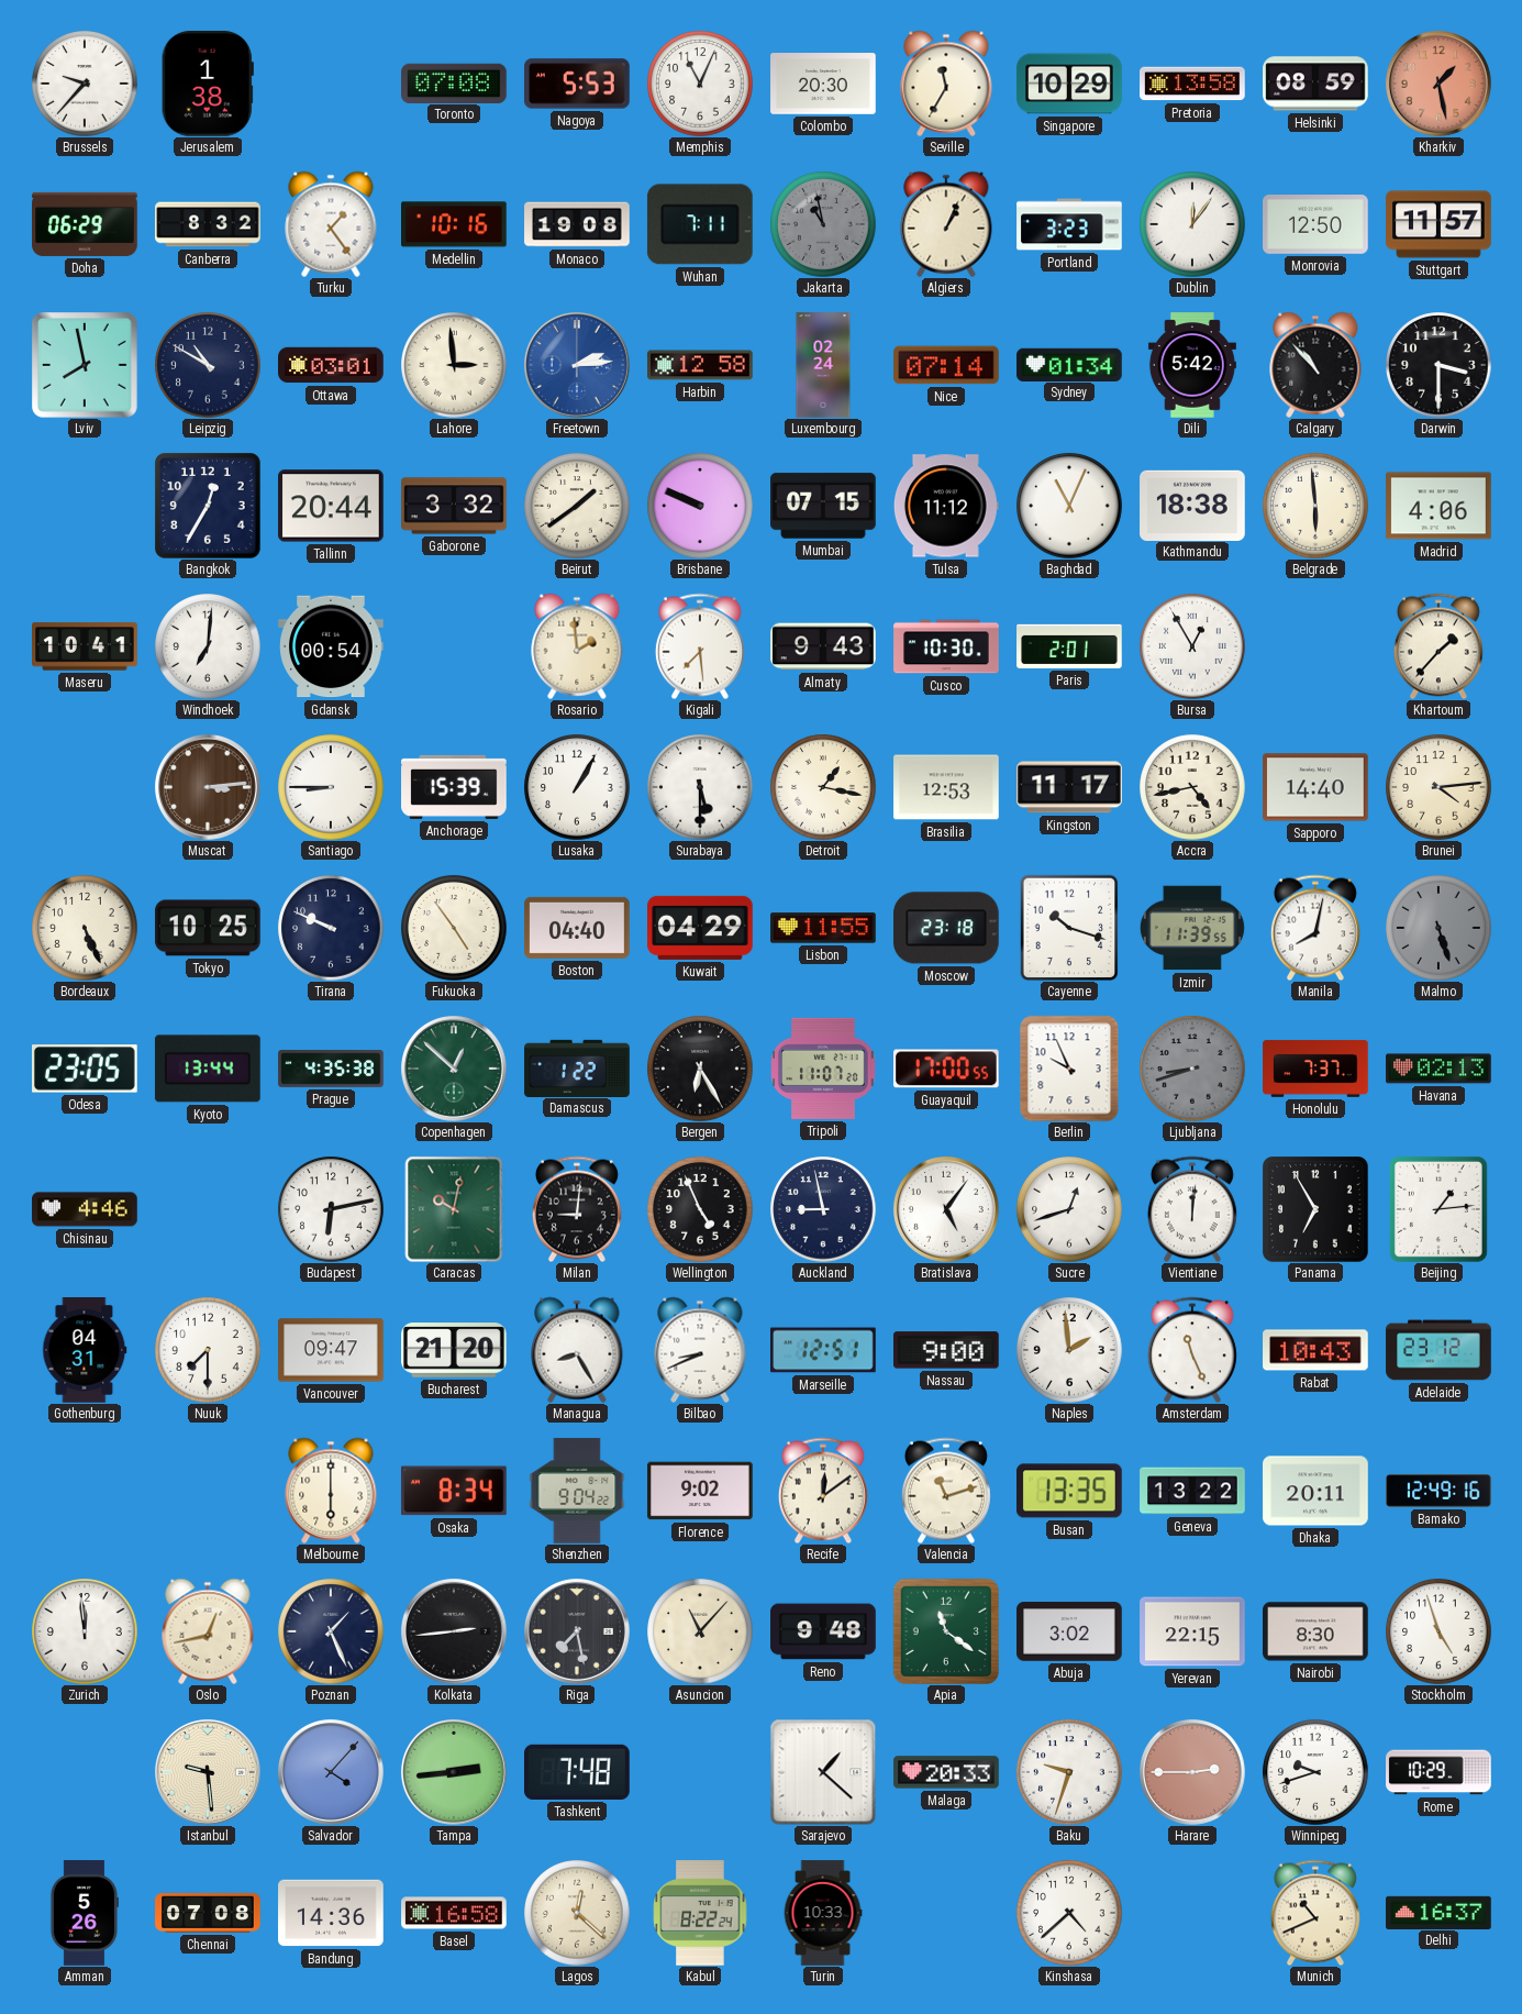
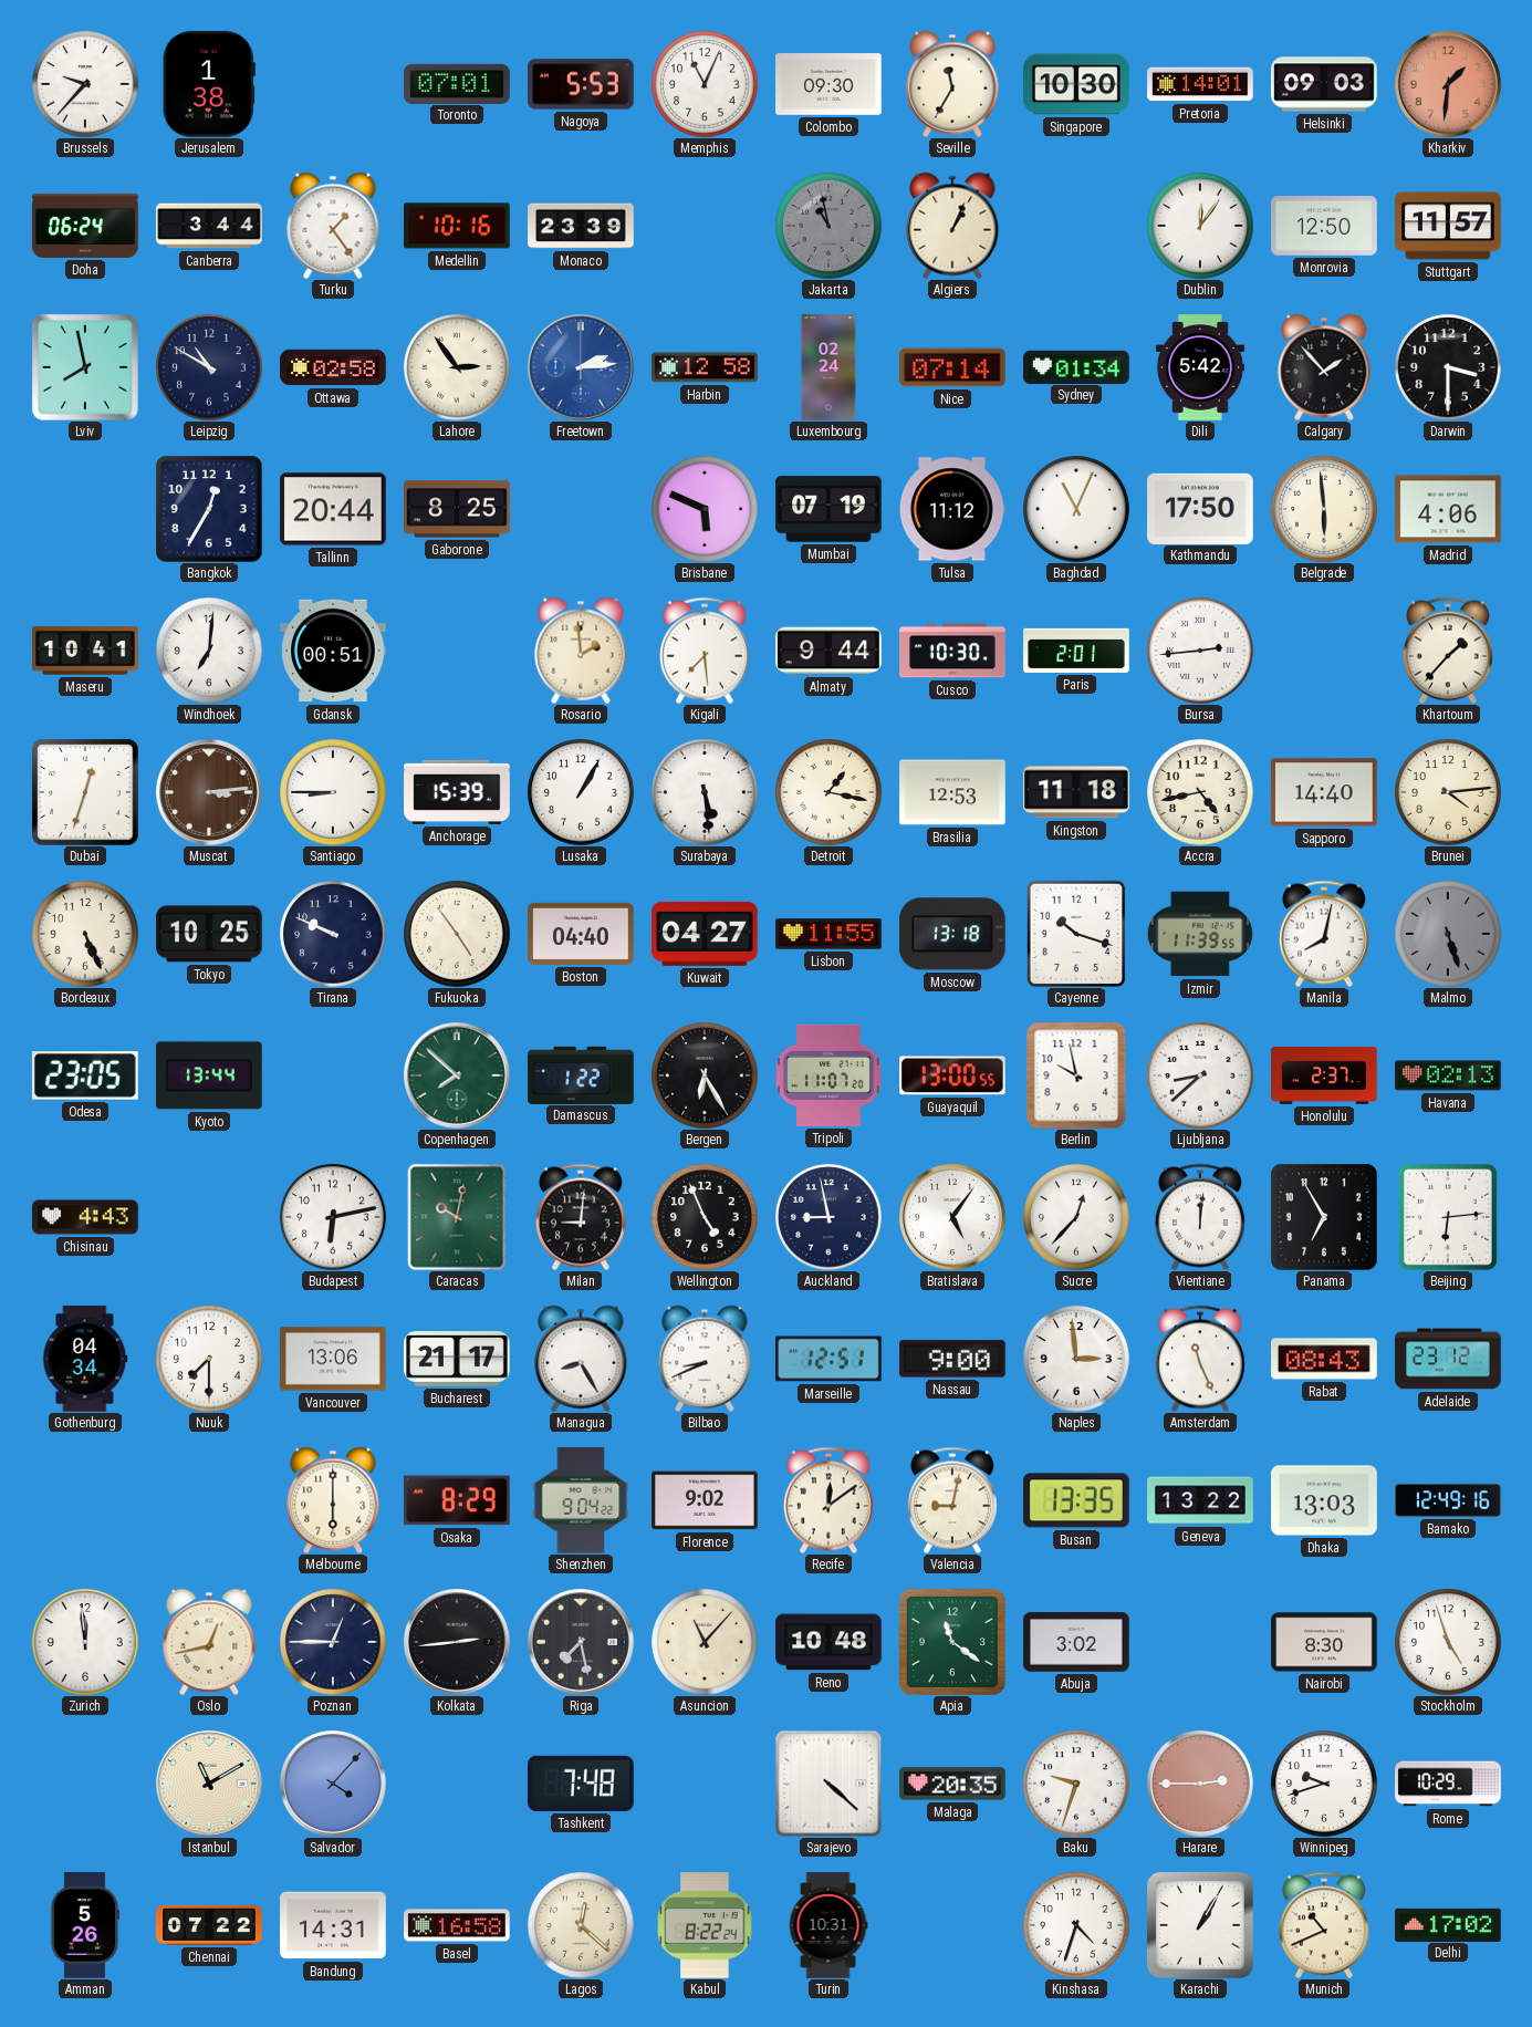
Toronto: 07:08 -> 07:01 (457, 83)
Colombo: 20:30 -> 09:30 (828, 84)
Singapore: 10:29 -> 10:30 (1076, 84)
Pretoria: 13:58 -> 14:01 (1200, 84)
Helsinki: 08:59 -> 09:03 (1324, 84)
Kharkiv: 1:28 -> 1:31 (1448, 84)
Doha: 06:29 -> 06:24 (85, 226)
Canberra: 8:32 -> 3:44 (209, 226)
Monaco: 19:08 -> 23:39 (581, 226)
Wuhan: 7:11 -> none (700, 224)
Portland: 3:23 -> none (1069, 224)
Ottawa: 03:01 -> 02:58 (333, 367)
Lahore: 2:59 -> 2:54 (457, 367)
Calgary: 10:53 -> 1:53 (1324, 367)
Gaborone: 3:32 -> 8:25 (457, 509)
Beirut: 1:39 -> none (577, 506)
Brisbane: 9:49 -> 5:49 (705, 509)
Mumbai: 07:15 -> 07:19 (828, 509)
Kathmandu: 18:38 -> 17:50 (1200, 508)
Gdansk: 00:54 -> 00:51 (333, 651)
Almaty: 9:43 -> 9:44 (830, 651)
Bursa: 12:55 -> 2:44 (1200, 651)
Dubai: none -> 12:33 (86, 793)
Surabaya: 5:30 -> 5:29 (705, 792)
Kingston: 11:17 -> 11:18 (1077, 792)
Kuwait: 04:29 -> 04:27 (706, 934)
Moscow: 23:18 -> 13:18 (953, 934)
Prague: 4:35 -> none (331, 1070)
Copenhagen: 12:52 -> 7:52 (457, 1075)
Guayaquil: 17:00 -> 13:00 (953, 1075)
Berlin: 9:56 -> 9:58 (1076, 1075)
Ljubljana: 8:42 -> 8:38 (1200, 1075)
Ljubljana dial: grey -> white (1200, 1075)
Honolulu: 7:37 -> 2:37 (1324, 1077)
Chisinau: 4:46 -> 4:43 (85, 1217)
Sucre: 12:42 -> 12:37 (1076, 1217)
Beijing: 1:14 -> 6:14 (1448, 1217)
Gothenburg: 04:31 -> 04:34 (85, 1359)
Vancouver: 09:47 -> 13:06 (333, 1359)
Bucharest: 21:20 -> 21:17 (457, 1359)
Naples: 1:59 -> 2:59 (1076, 1359)
Rabat: 10:43 -> 08:43 (1324, 1359)
Osaka: 8:34 -> 8:29 (457, 1500)
Valencia: 11:12 -> 9:02 (952, 1500)
Dhaka: 20:11 -> 13:03 (1324, 1500)
Poznan: 1:26 -> 12:45 (333, 1642)
Reno: 9:48 -> 10:48 (828, 1642)
Yerevan: 22:15 -> none (1192, 1631)
Istanbul: 9:29 -> 11:10 (209, 1784)
Tampa: 2:44 -> none (454, 1772)
Sarajevo: 1:22 -> 4:22 (828, 1784)
Malaga: 20:33 -> 20:35 (952, 1784)
Chennai: 07:08 -> 07:22 (209, 1926)
Bandung: 14:36 -> 14:31 (333, 1925)
Turin: 10:33 -> 10:31 (828, 1925)
Kinshasa: 4:38 -> 4:33 (1076, 1925)
Karachi: none -> 1:05 (1201, 1926)
Delhi: 16:37 -> 17:02 (1448, 1924)
